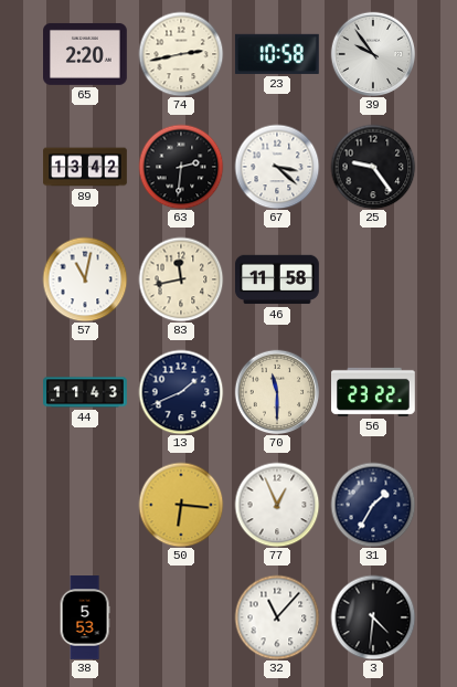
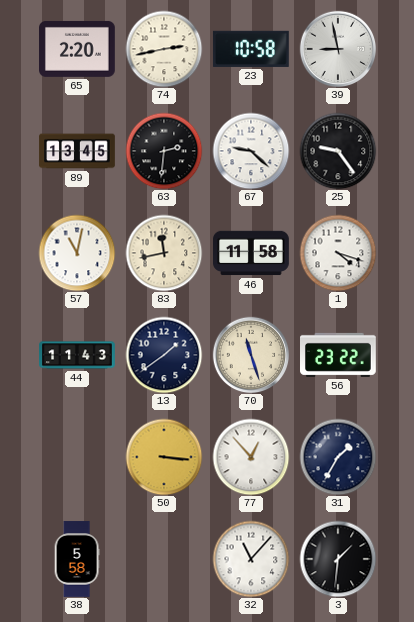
39: 9:54 -> 8:58 (338, 49)
89: 13:42 -> 13:45 (77, 151)
67: 3:22 -> 9:22 (251, 151)
1: none -> 4:18 (338, 253)
13: 1:41 -> 1:39 (164, 355)
70: 11:30 -> 11:27 (251, 355)
50: 6:16 -> 3:16 (164, 457)
77: 12:56 -> 12:53 (251, 457)
38: 5:53 -> 5:58 (77, 559)
3: 4:31 -> 1:31 (338, 559)
